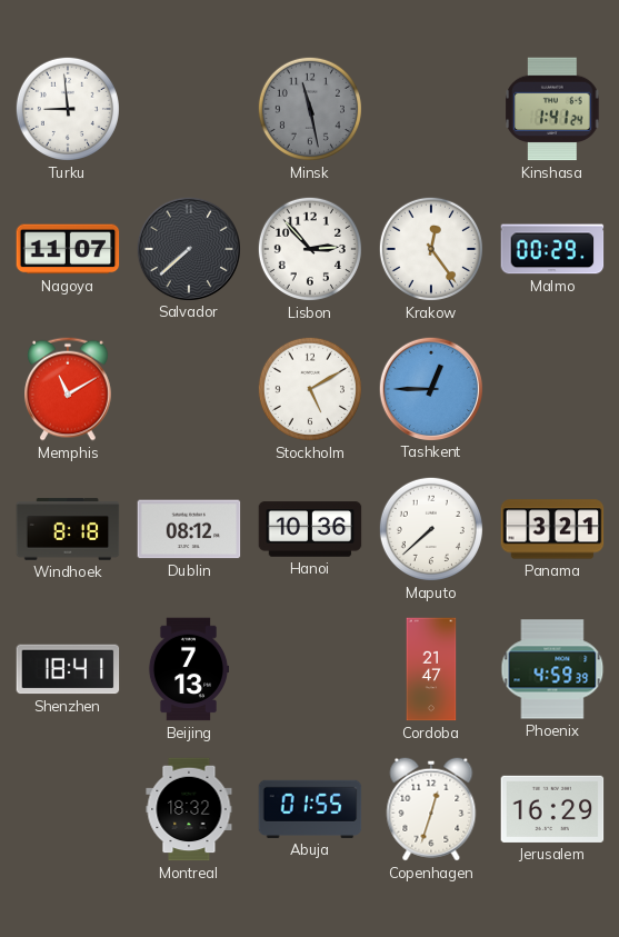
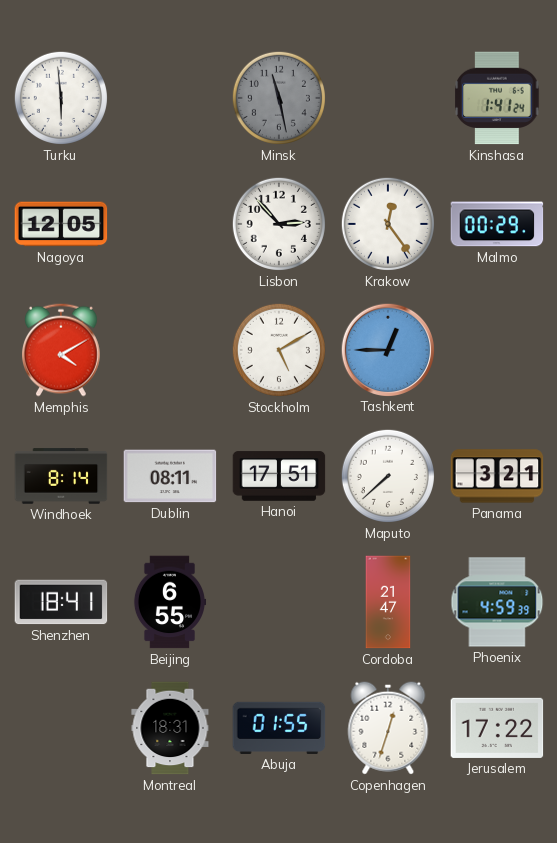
Turku: 8:59 -> 5:59 (61, 98)
Nagoya: 11:07 -> 12:05 (61, 224)
Salvador: 7:38 -> none (188, 248)
Memphis: 11:10 -> 4:10 (62, 350)
Windhoek: 8:18 -> 8:14 (61, 476)
Dublin: 08:12 -> 08:11 (170, 476)
Hanoi: 10:36 -> 17:51 (279, 476)
Beijing: 7:13 -> 6:55 (170, 602)
Montreal: 18:32 -> 18:31 (170, 728)
Jerusalem: 16:29 -> 17:22 (497, 728)
